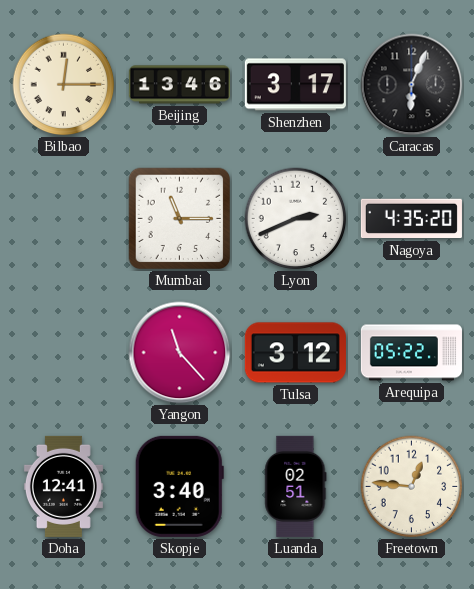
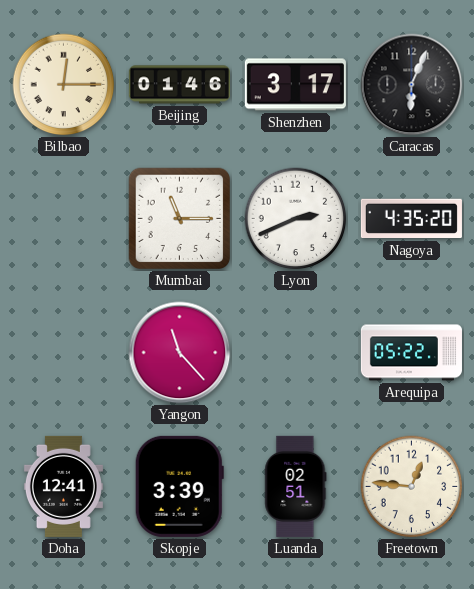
Beijing: 13:46 -> 01:46 (179, 85)
Tulsa: 3:12 -> none (295, 353)
Skopje: 3:40 -> 3:39 (179, 486)
